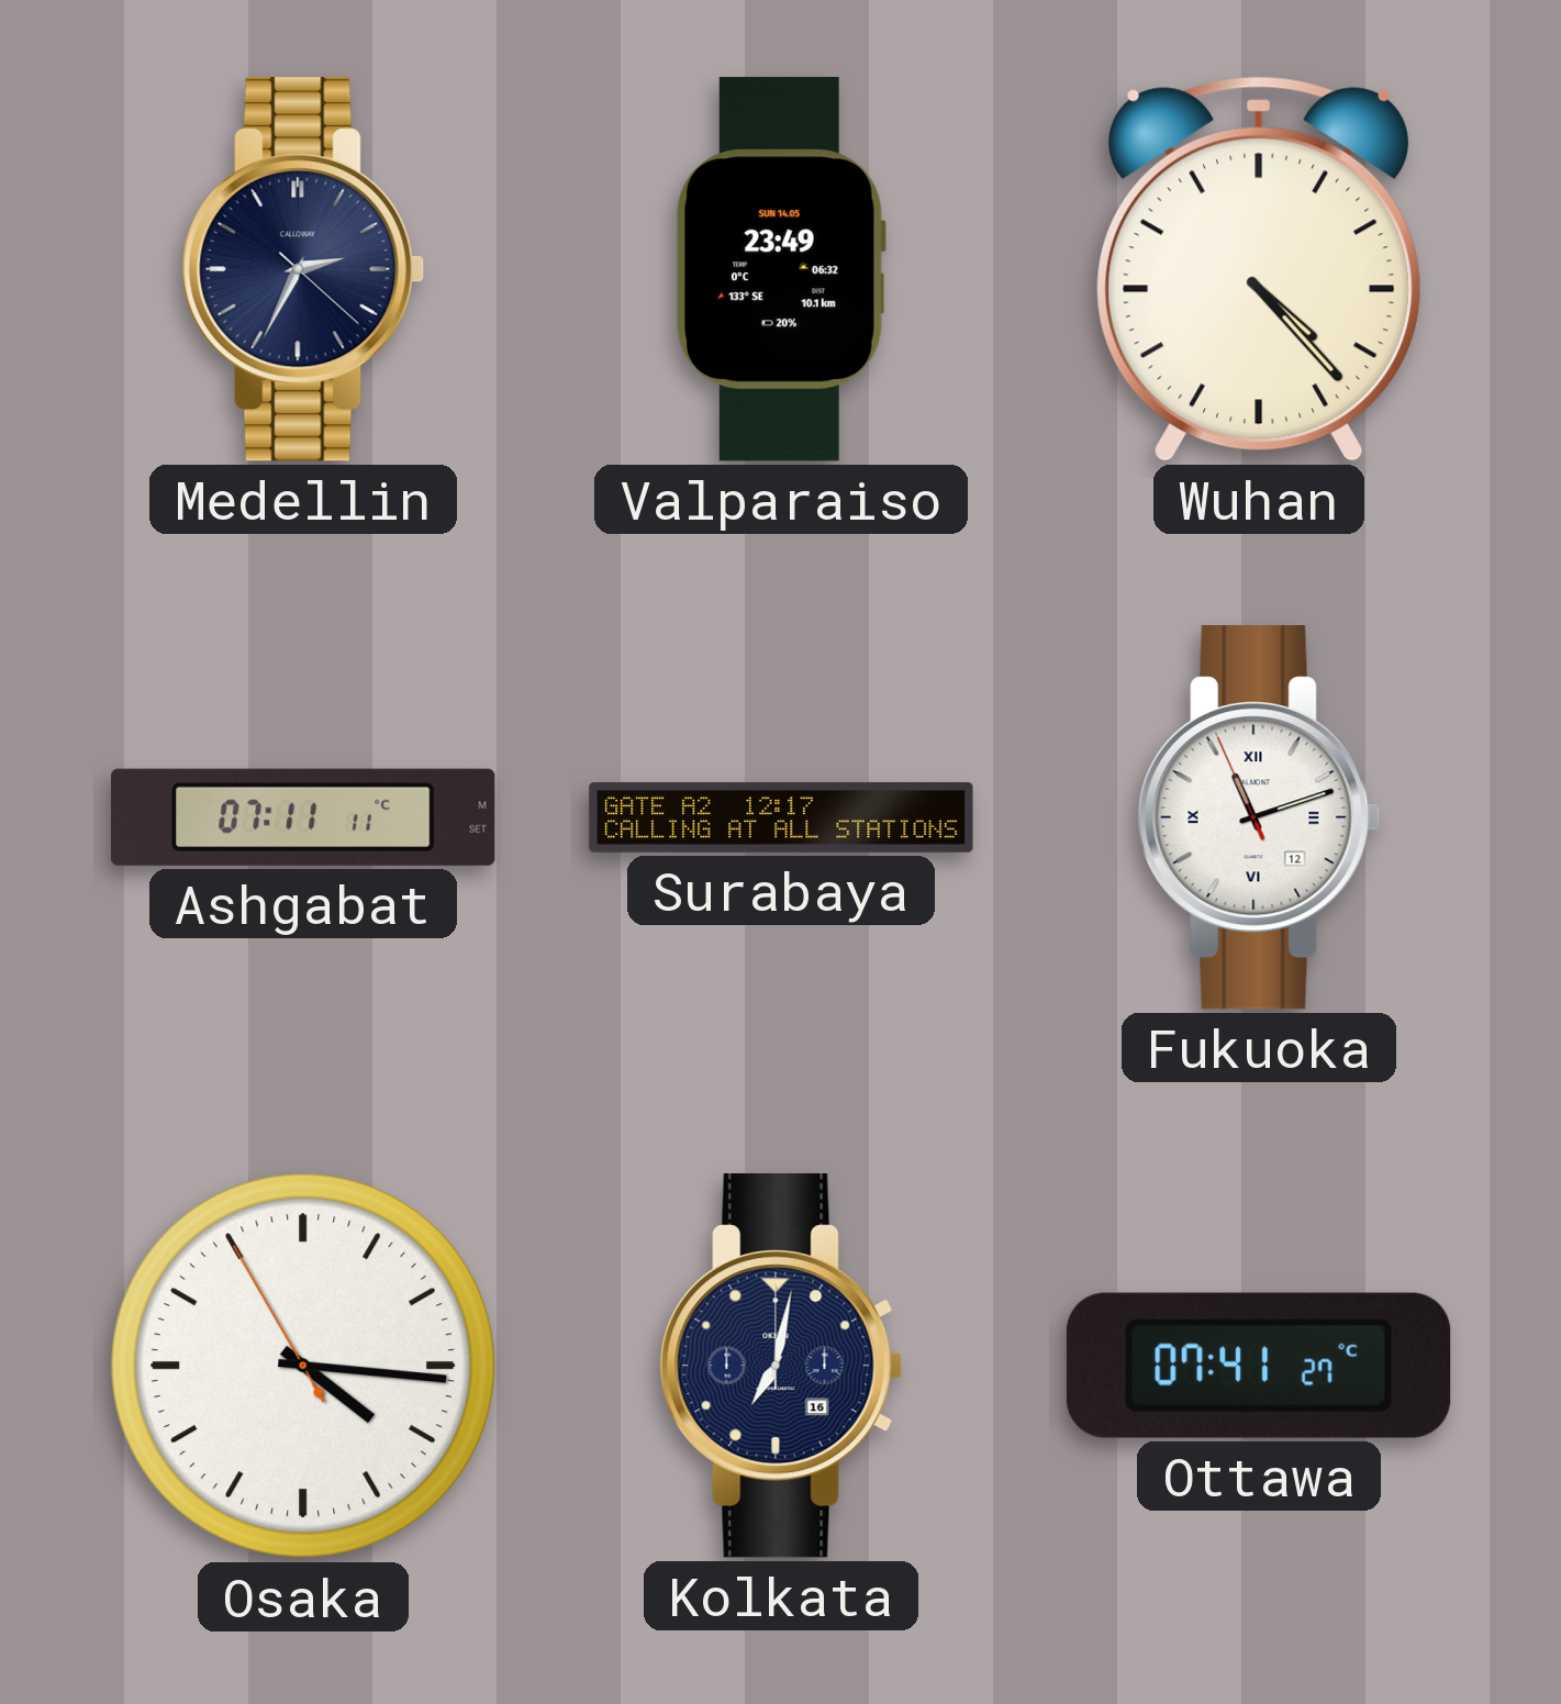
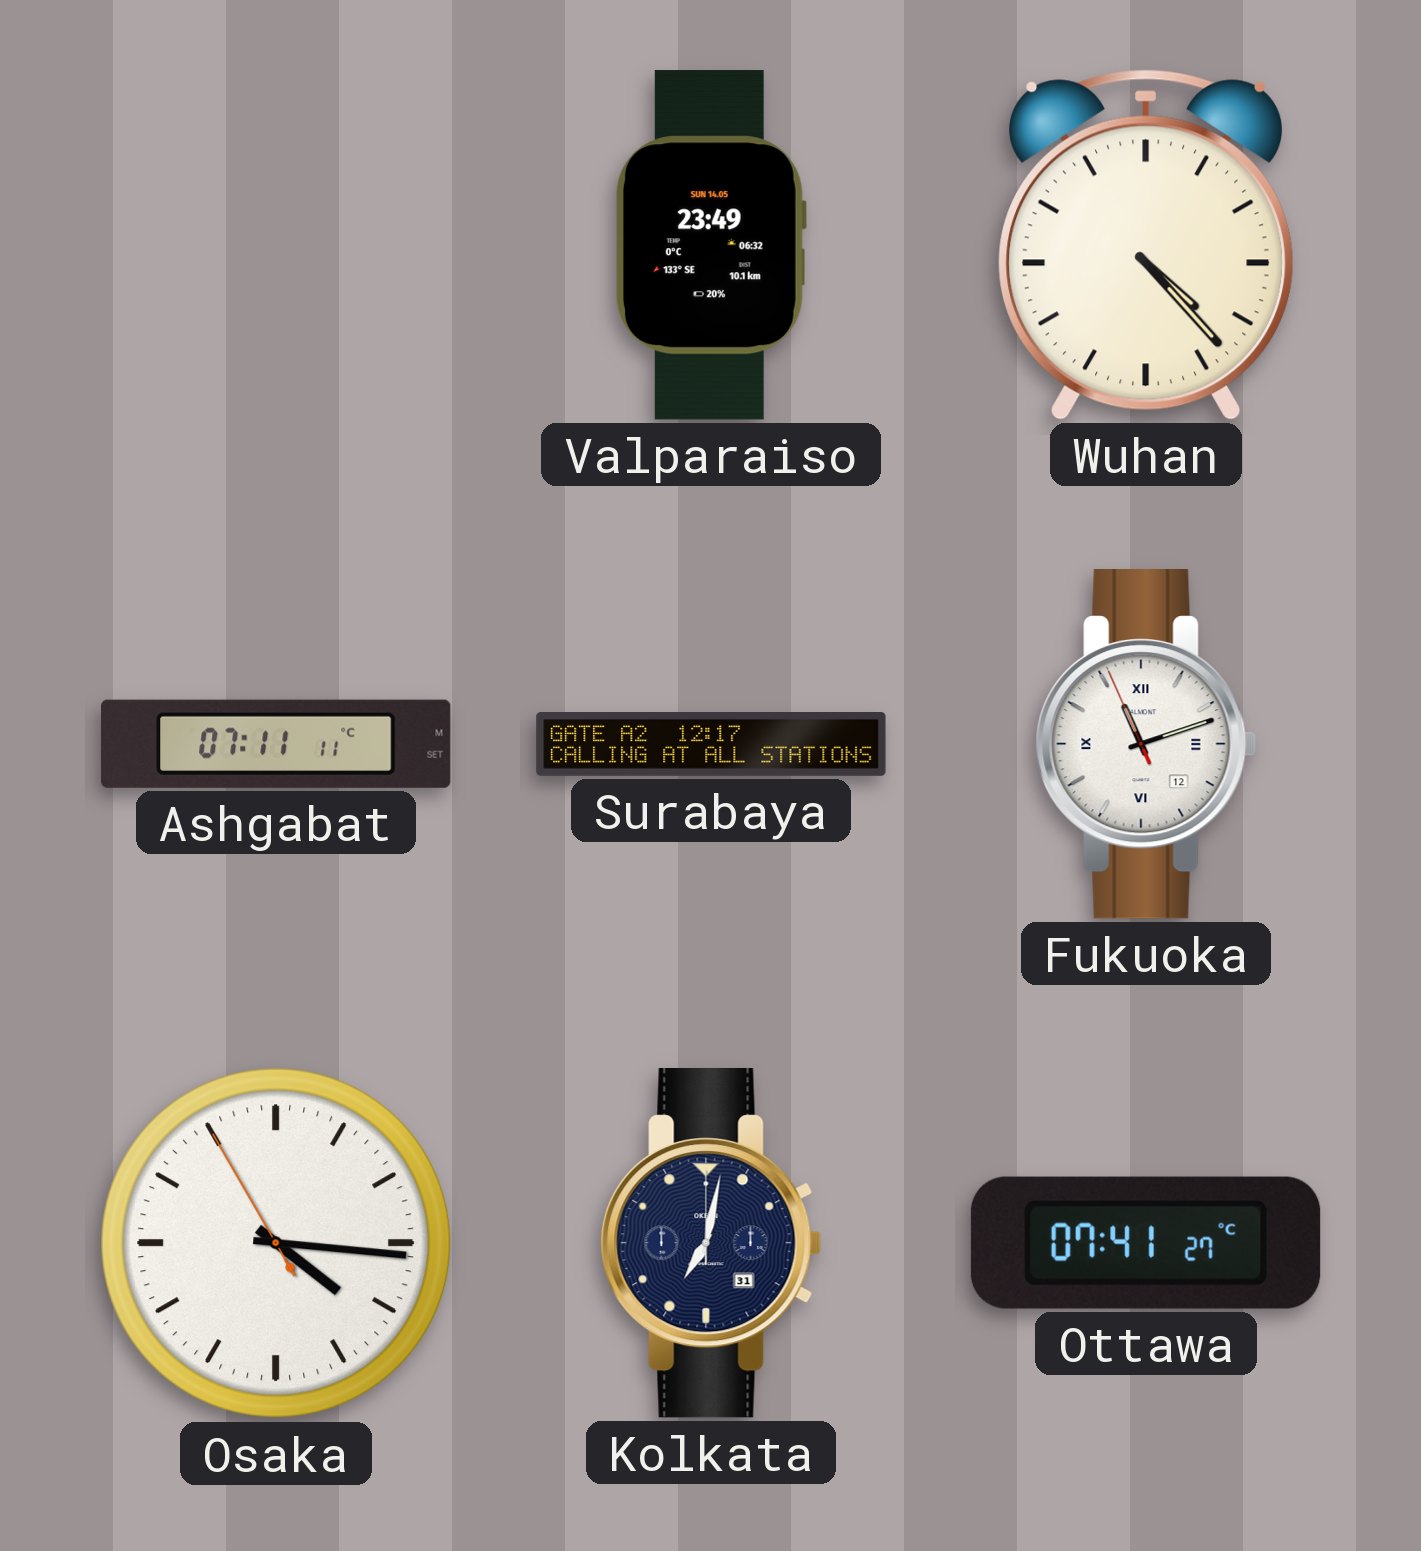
Medellin: 2:34 -> none (303, 270)
Kolkata date: 16 -> 31 (711, 1244)
